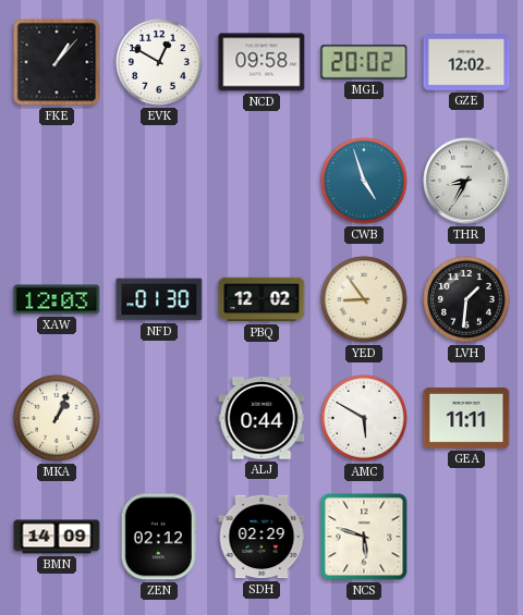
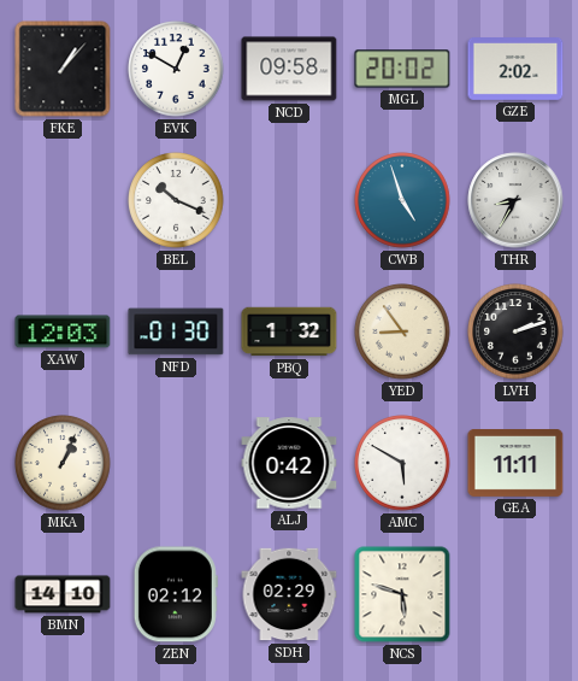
GZE: 12:02 -> 2:02 (515, 70)
BEL: none -> 10:19 (176, 200)
PBQ: 12:02 -> 1:32 (289, 331)
LVH: 1:31 -> 2:12 (515, 331)
ALJ: 0:44 -> 0:42 (289, 463)
BMN: 14:09 -> 14:10 (63, 594)
